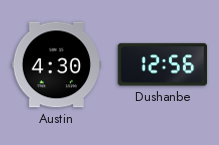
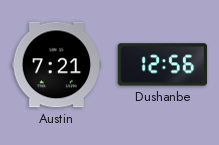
Austin: 4:30 -> 7:21 (57, 65)
